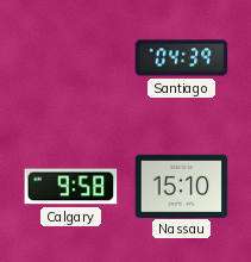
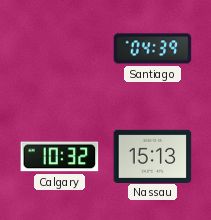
Calgary: 9:58 -> 10:32 (60, 157)
Nassau: 15:10 -> 15:13 (153, 156)
